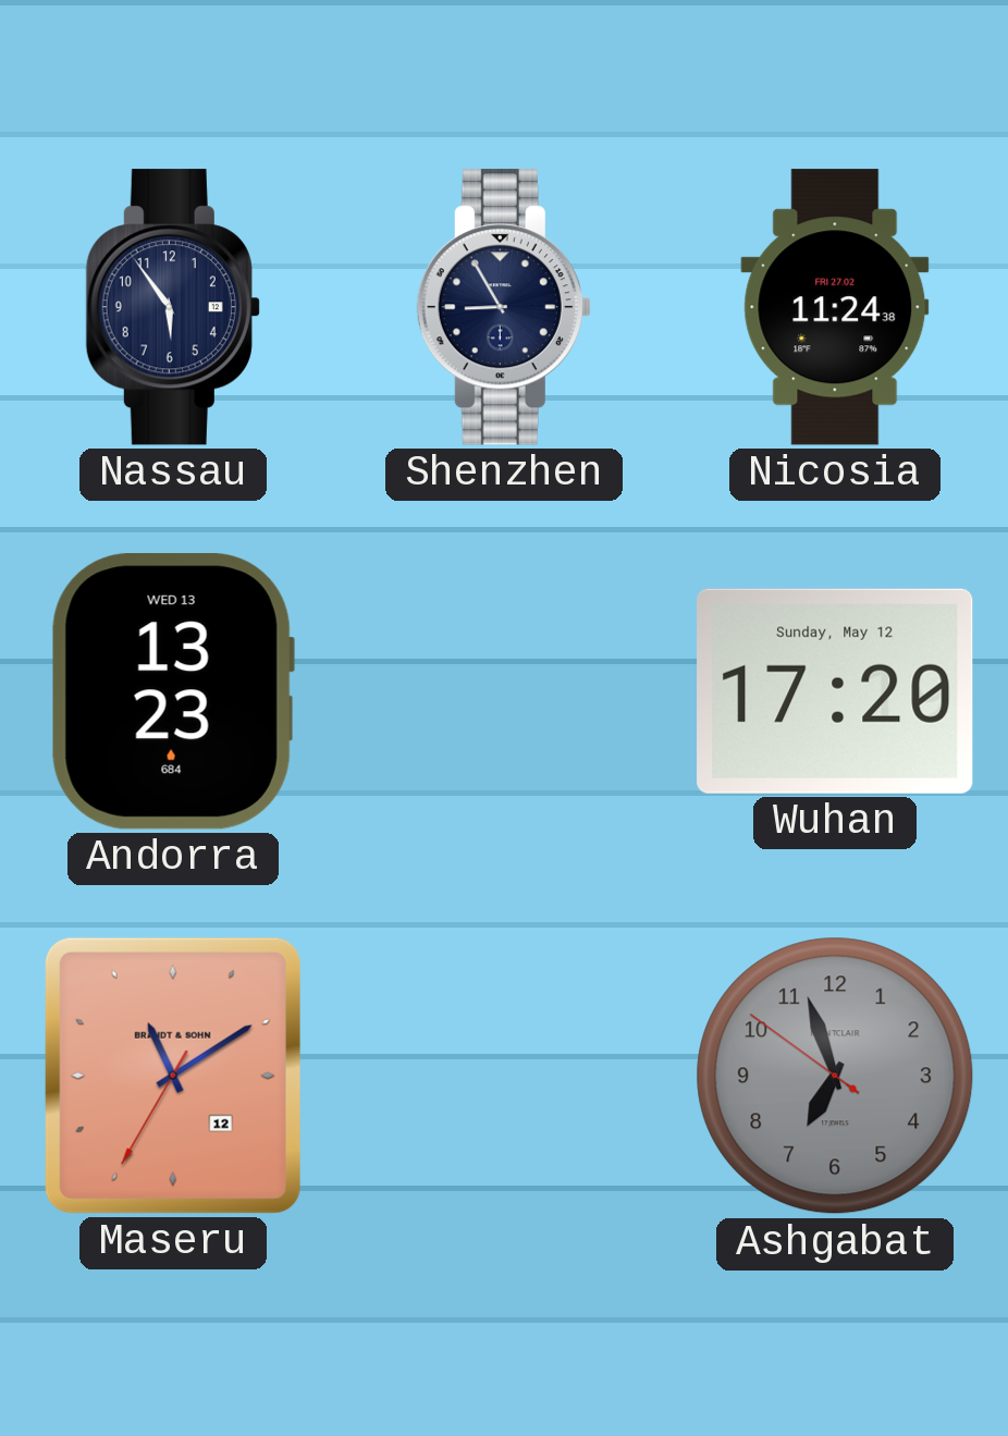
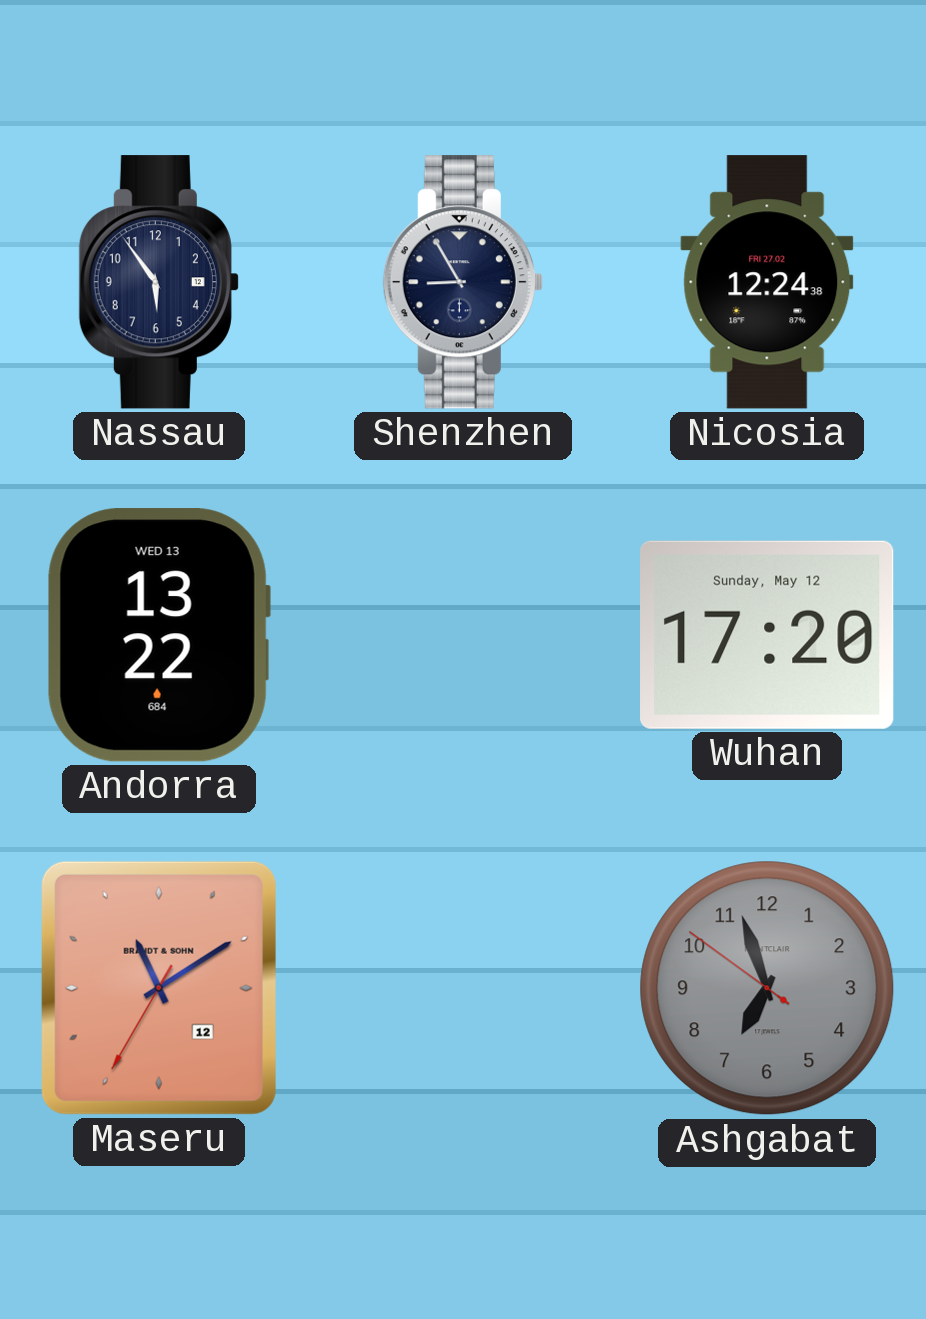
Nicosia: 11:24 -> 12:24 (767, 282)
Andorra: 13:23 -> 13:22 (159, 635)
